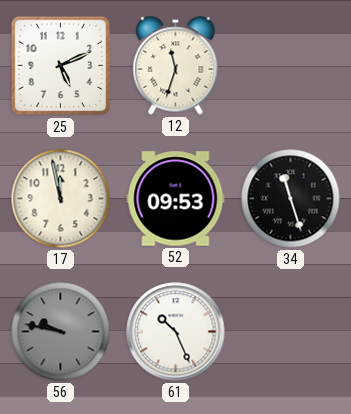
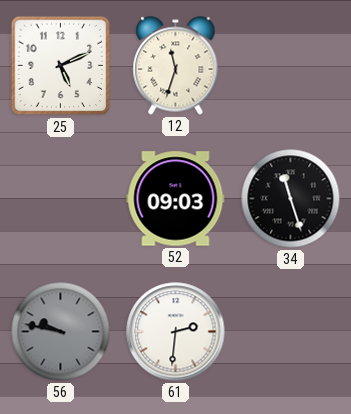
17: 11:58 -> none (61, 199)
52: 09:53 -> 09:03 (176, 199)
61: 10:26 -> 2:31 (176, 332)
